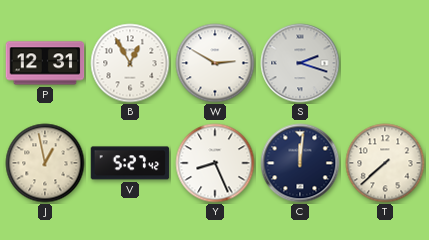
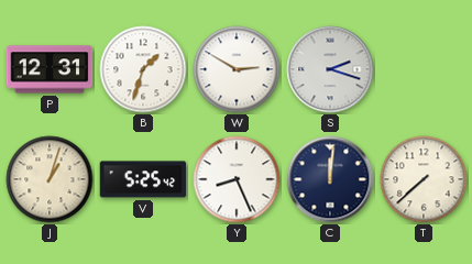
B: 12:55 -> 1:33 (143, 69)
J: 12:58 -> 1:03 (50, 179)
V: 5:27 -> 5:25 (143, 179)
